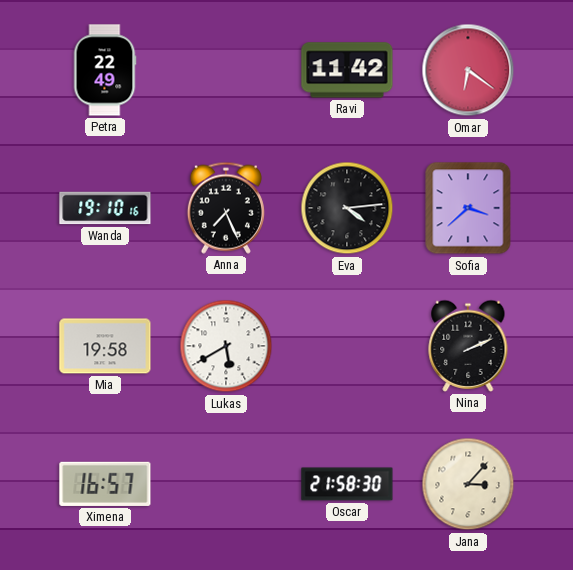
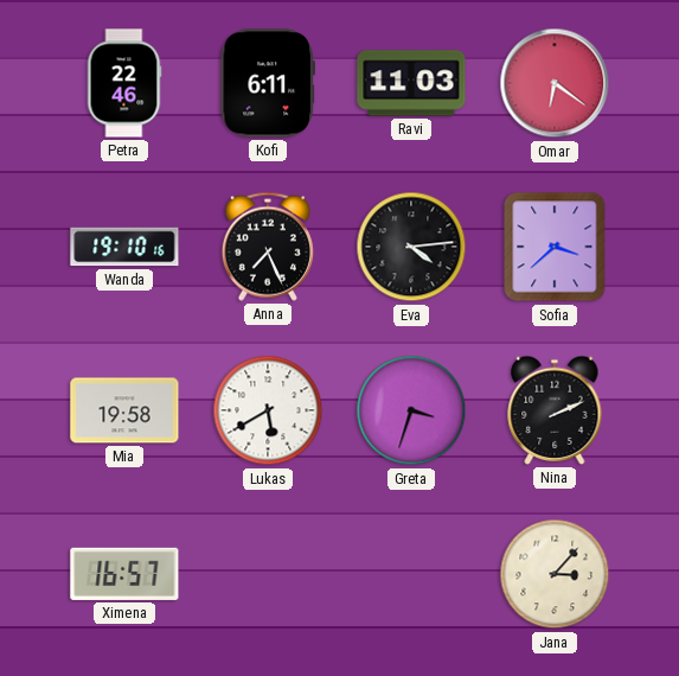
Petra: 22:49 -> 22:46 (124, 83)
Kofi: none -> 6:11 (267, 83)
Ravi: 11:42 -> 11:03 (411, 83)
Greta: none -> 3:33 (411, 410)
Oscar: 21:58 -> none (347, 484)
